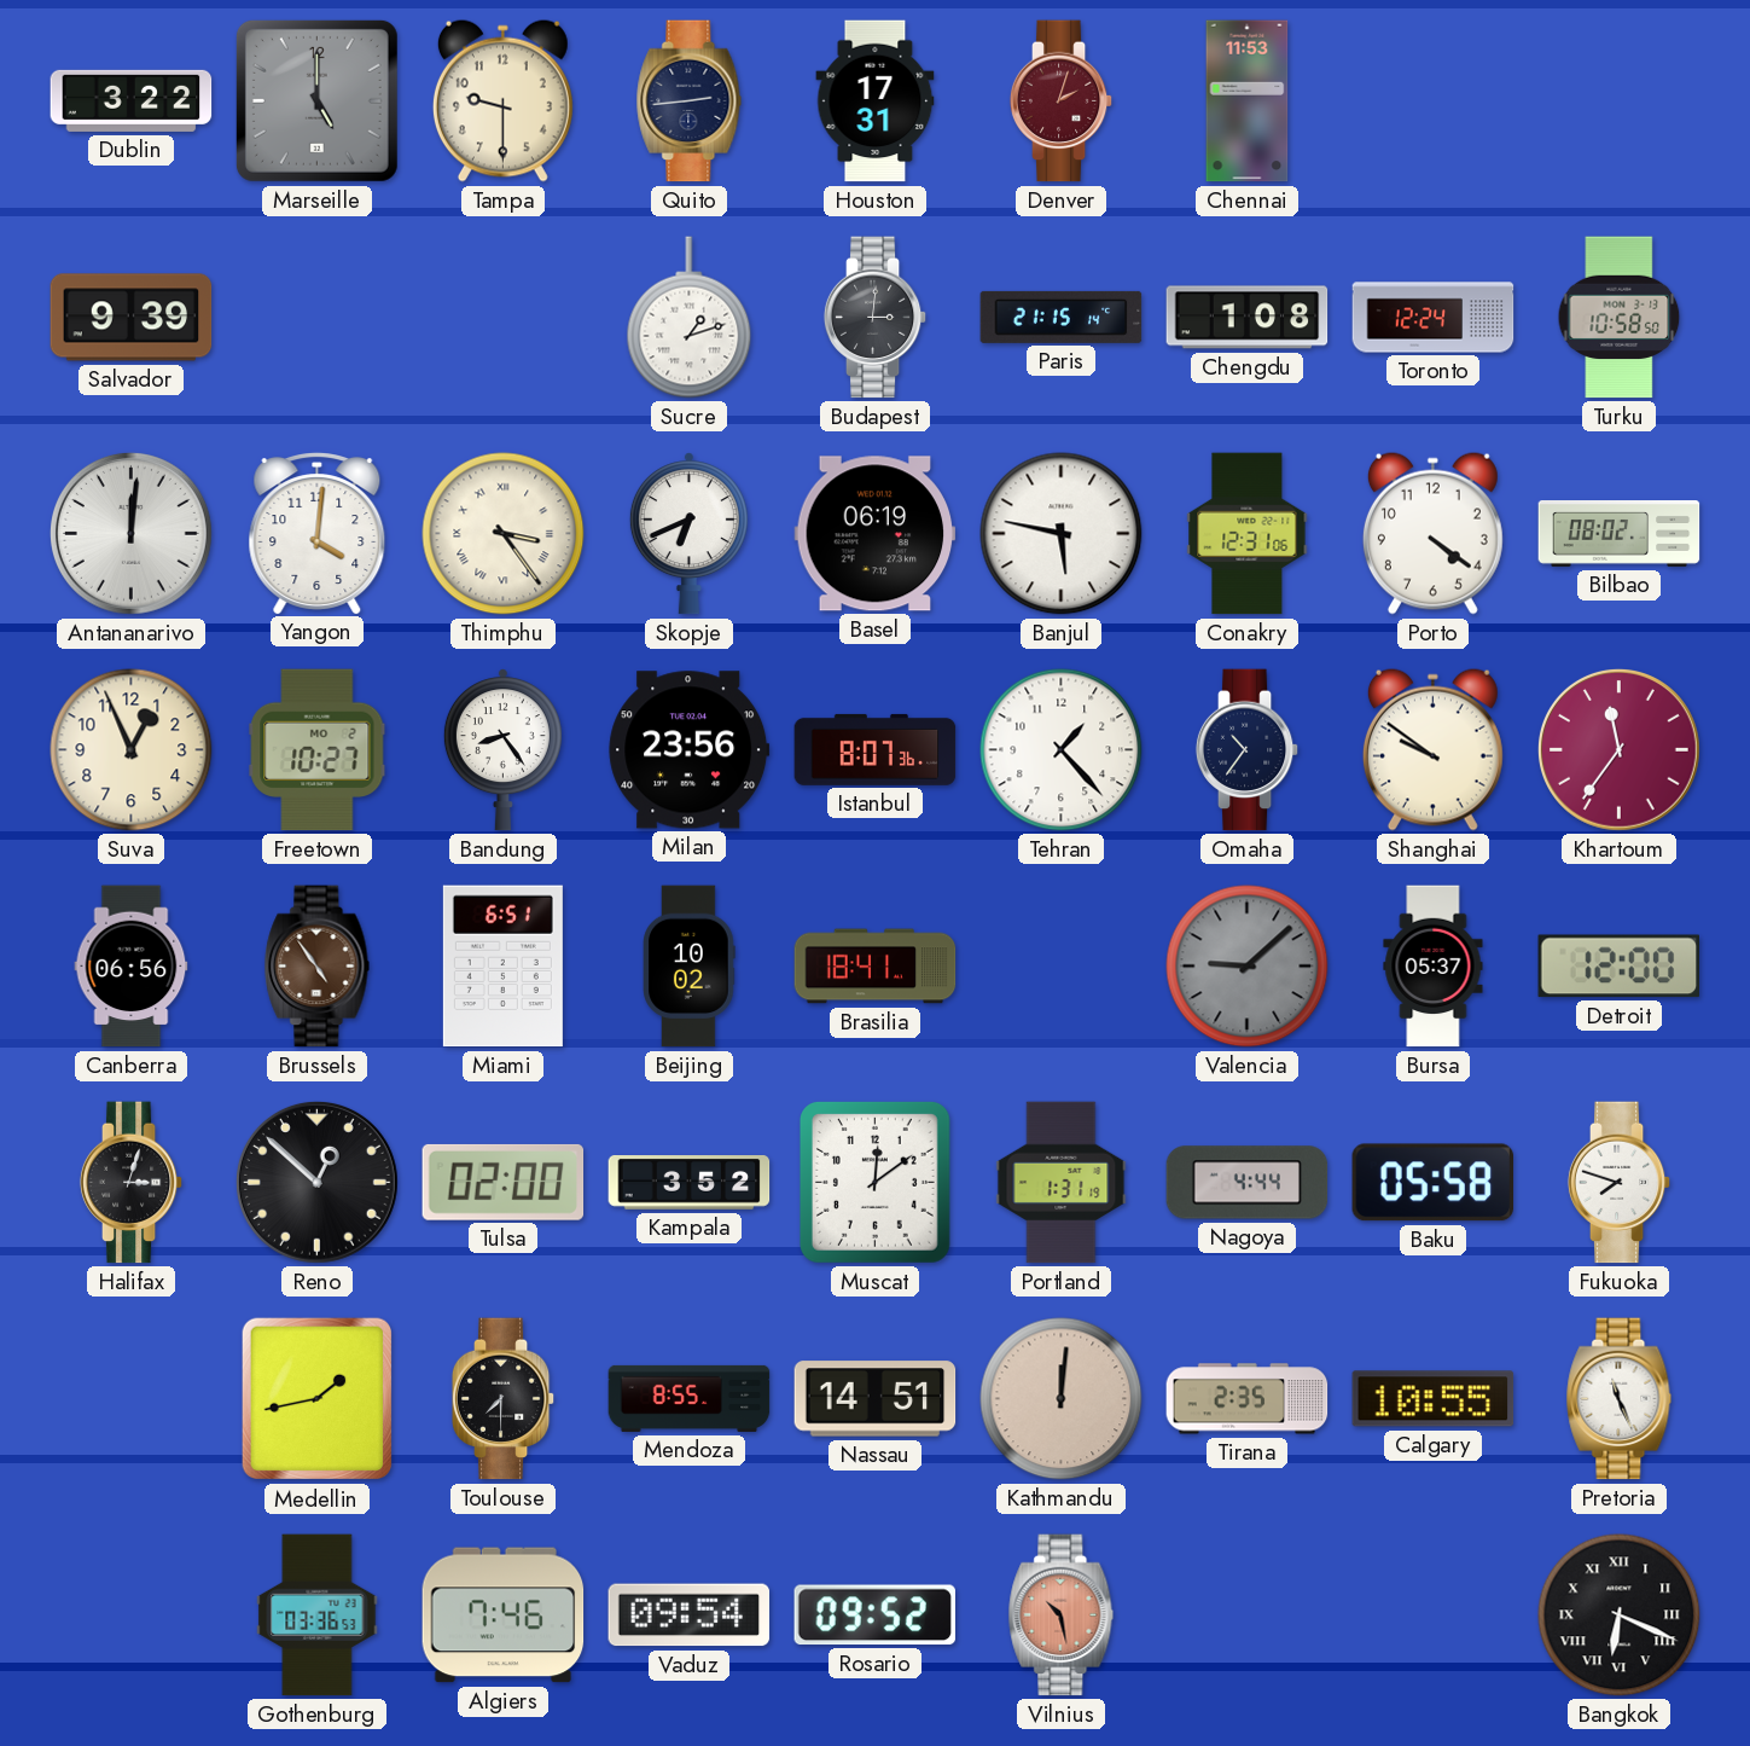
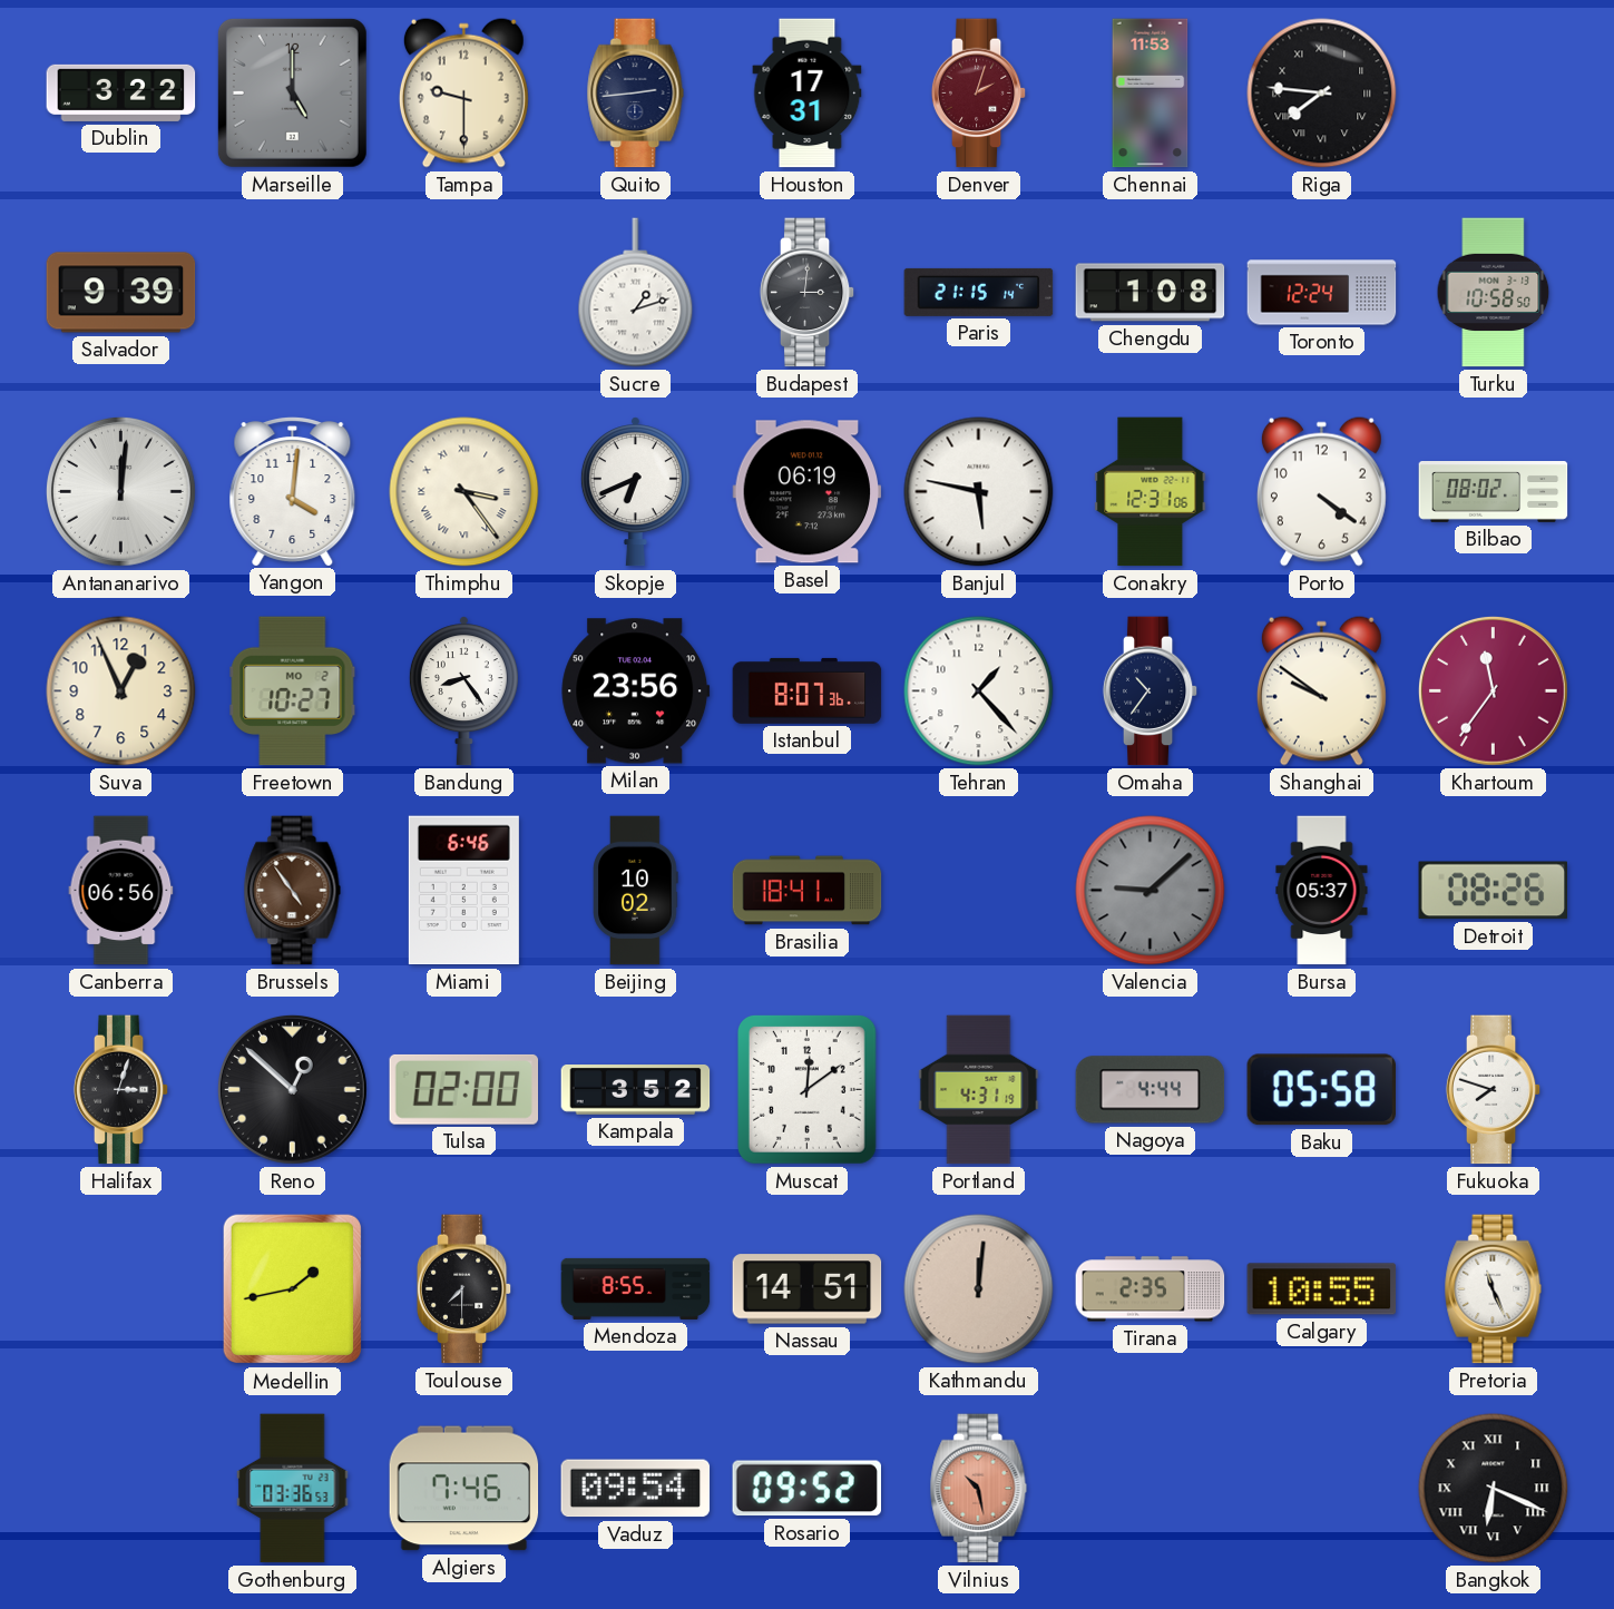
Riga: none -> 7:46 (1322, 94)
Miami: 6:51 -> 6:46 (463, 891)
Detroit: 12:00 -> 08:26 (1493, 891)
Portland: 1:31 -> 4:31 (979, 1090)
